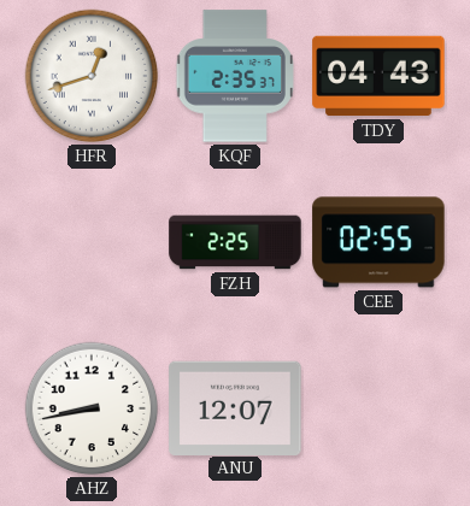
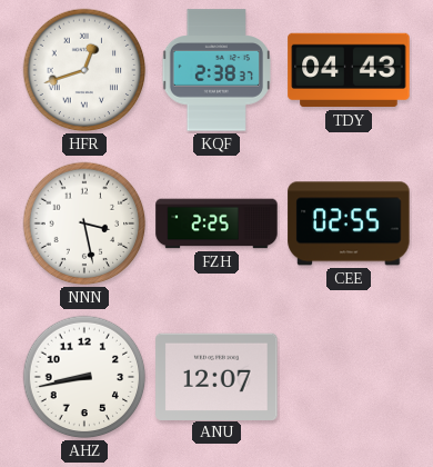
KQF: 2:35 -> 2:38 (216, 70)
NNN: none -> 3:28 (84, 223)
